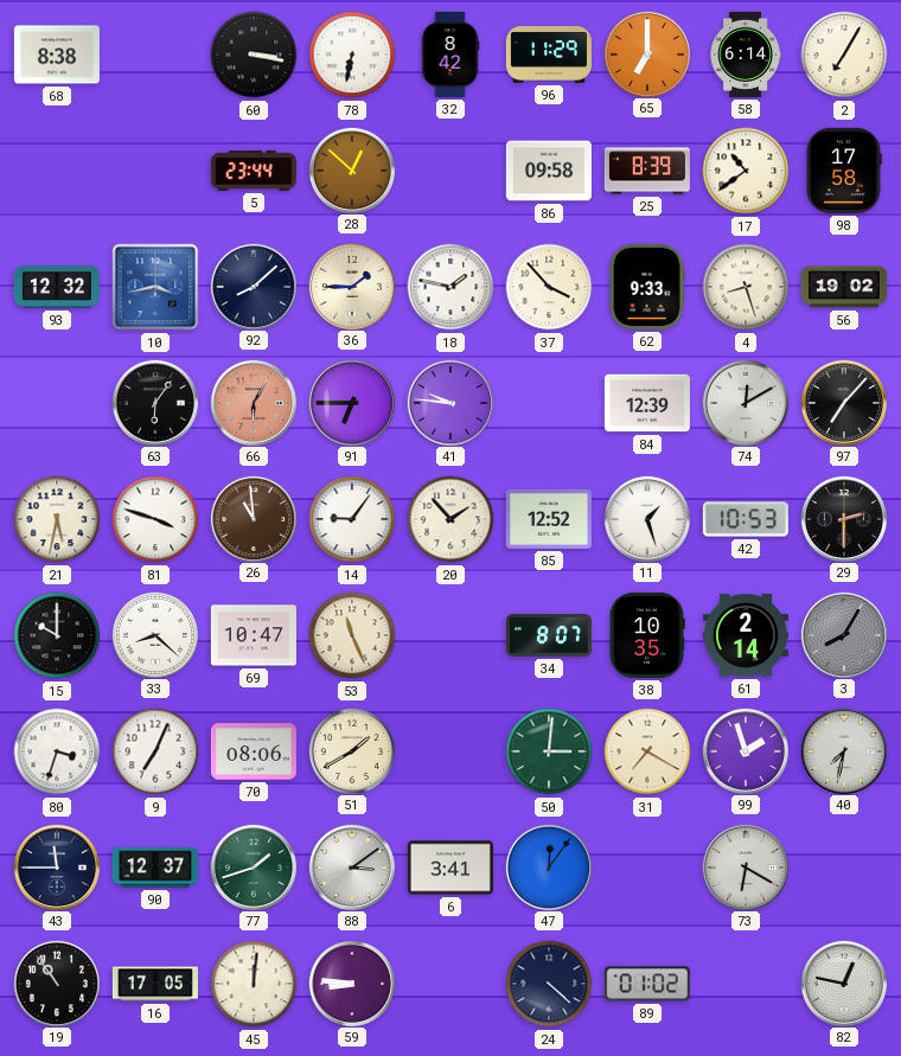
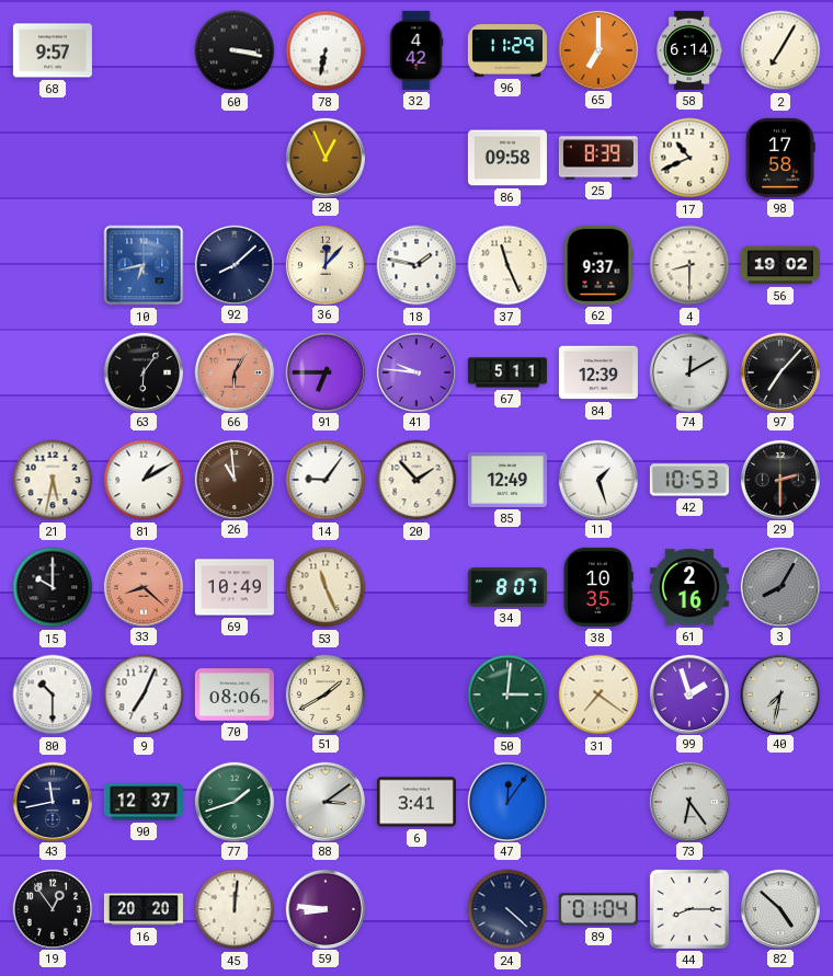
68: 8:38 -> 9:57 (53, 50)
32: 8:42 -> 4:42 (416, 50)
5: 23:44 -> none (254, 171)
28: 12:52 -> 12:56 (324, 157)
17: 10:39 -> 10:41 (689, 158)
93: 12:32 -> none (57, 287)
10: 3:43 -> 6:43 (144, 265)
36: 1:45 -> 12:07 (324, 264)
37: 3:53 -> 11:26 (507, 265)
62: 9:33 -> 9:37 (598, 265)
4: 8:27 -> 8:30 (689, 265)
67: none -> 5:11 (507, 372)
81: 3:48 -> 1:10 (144, 480)
85: 12:52 -> 12:49 (507, 480)
33 dial: white -> salmon (142, 586)
69: 10:47 -> 10:49 (235, 587)
61: 2:14 -> 2:16 (689, 587)
80: 3:33 -> 10:30 (53, 694)
31: 7:20 -> 7:21 (598, 694)
43: 11:45 -> 11:43 (52, 801)
73: 6:20 -> 6:24 (688, 801)
19: 10:54 -> 12:54 (52, 908)
16: 17:05 -> 20:20 (144, 909)
89: 01:02 -> 01:04 (598, 909)
44: none -> 8:15 (689, 909)
82: 12:47 -> 4:52 (779, 908)
